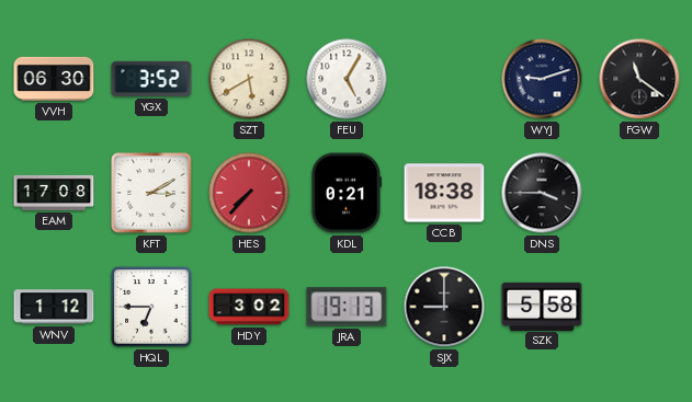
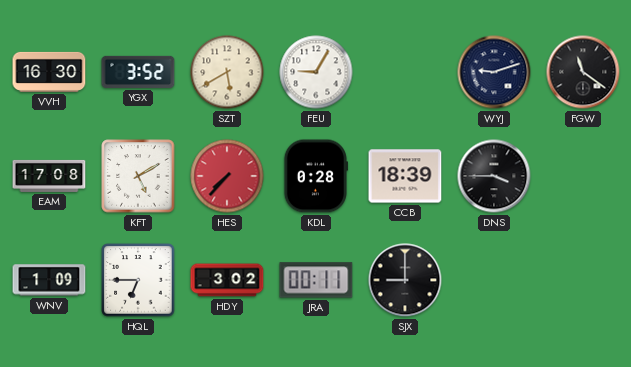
VVH: 06:30 -> 16:30 (49, 72)
FEU: 5:05 -> 9:05 (316, 72)
KFT: 3:10 -> 5:10 (138, 176)
KDL: 0:21 -> 0:28 (315, 176)
CCB: 18:38 -> 18:39 (405, 176)
WNV: 1:12 -> 1:09 (49, 280)
JRA: 19:13 -> 00:11 (316, 280)
SZK: 5:58 -> none (542, 306)
